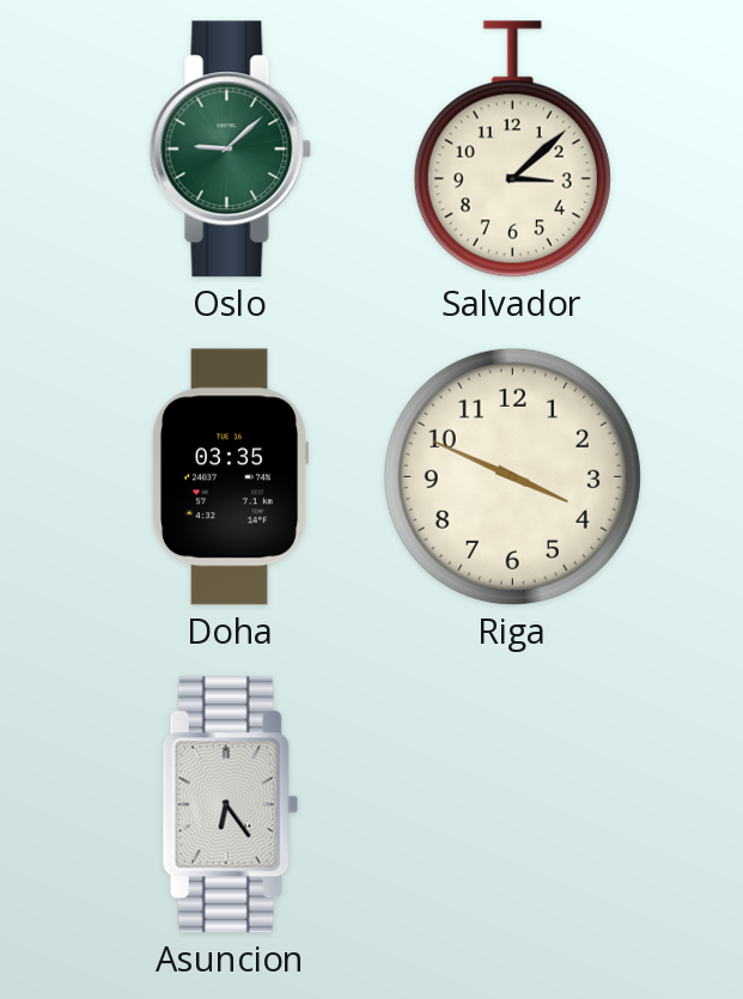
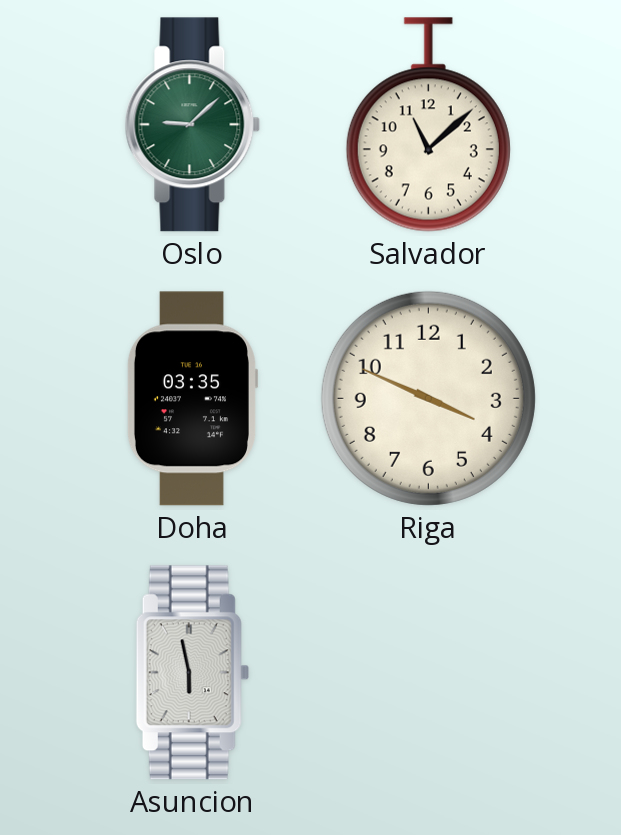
Salvador: 3:08 -> 11:08 (428, 125)
Asuncion: 6:24 -> 5:58 (192, 673)
